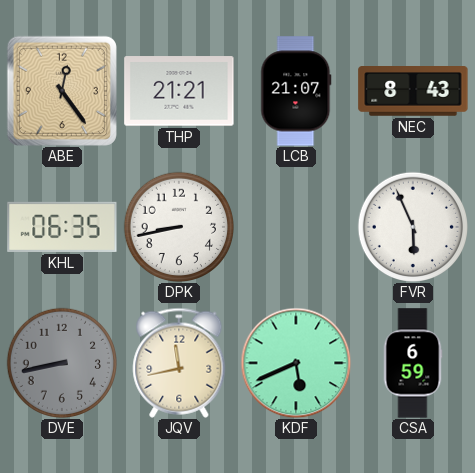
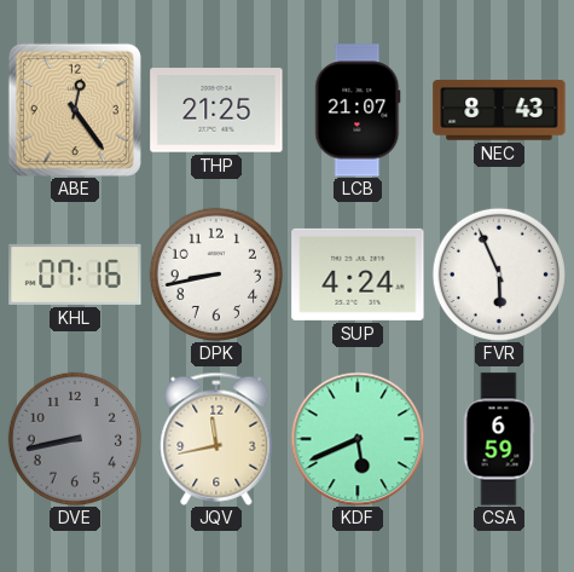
THP: 21:21 -> 21:25 (216, 110)
KHL: 06:35 -> 07:16 (75, 275)
SUP: none -> 4:24 (358, 275)
